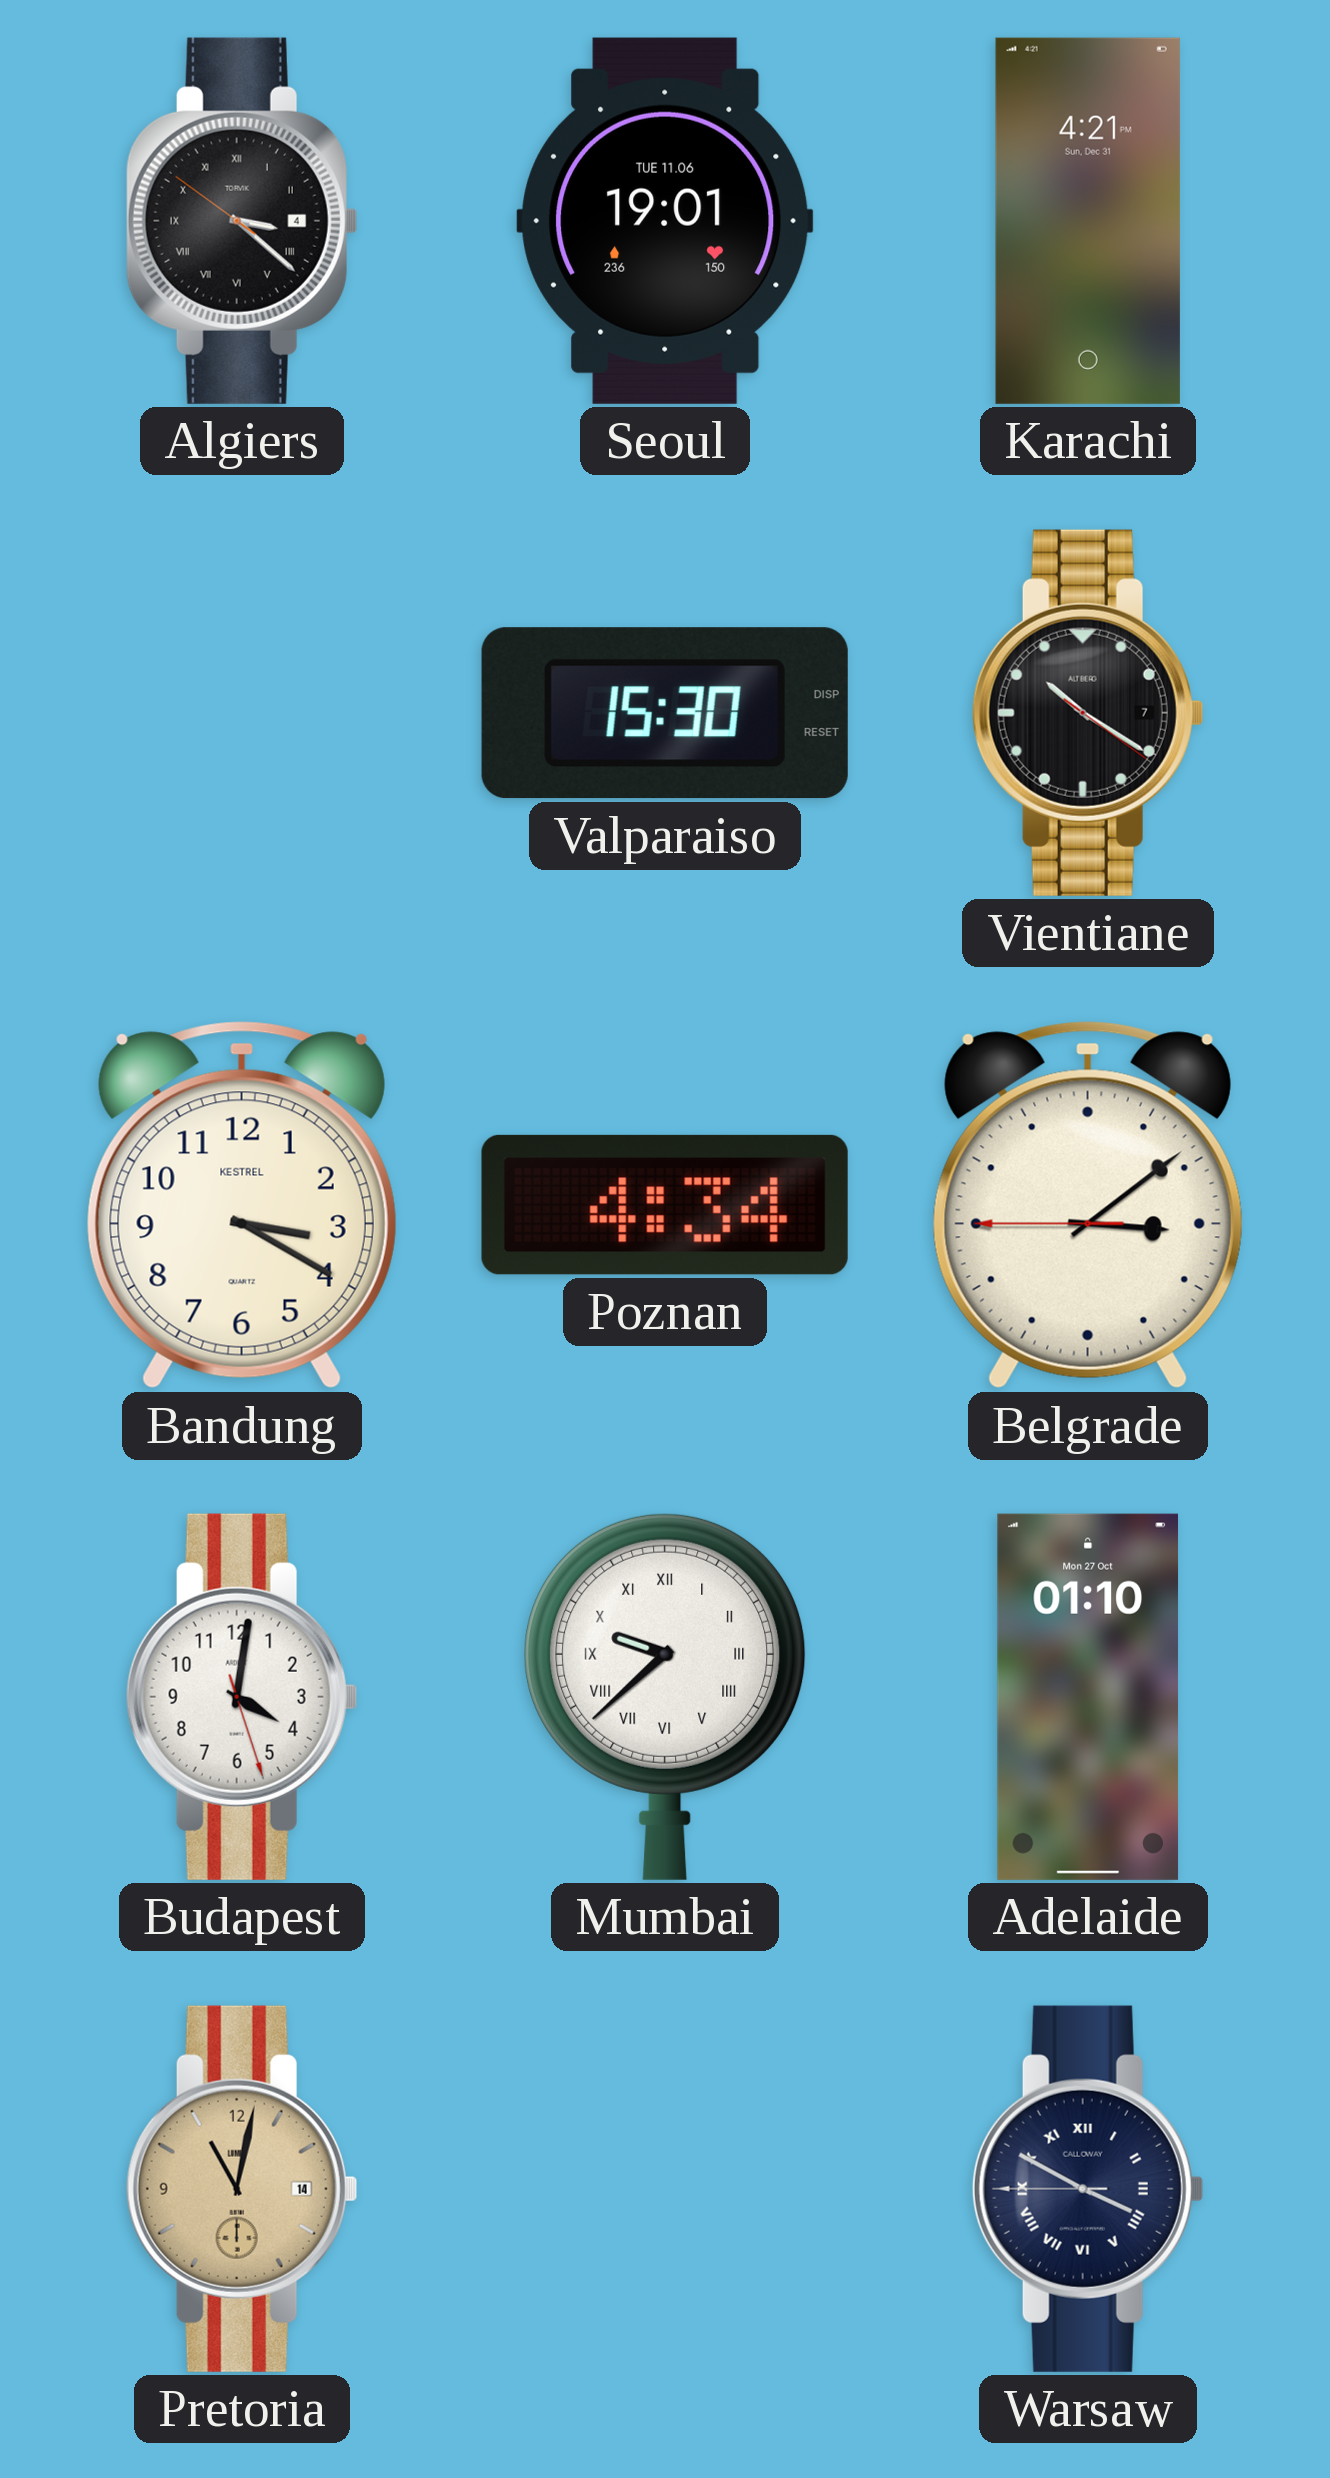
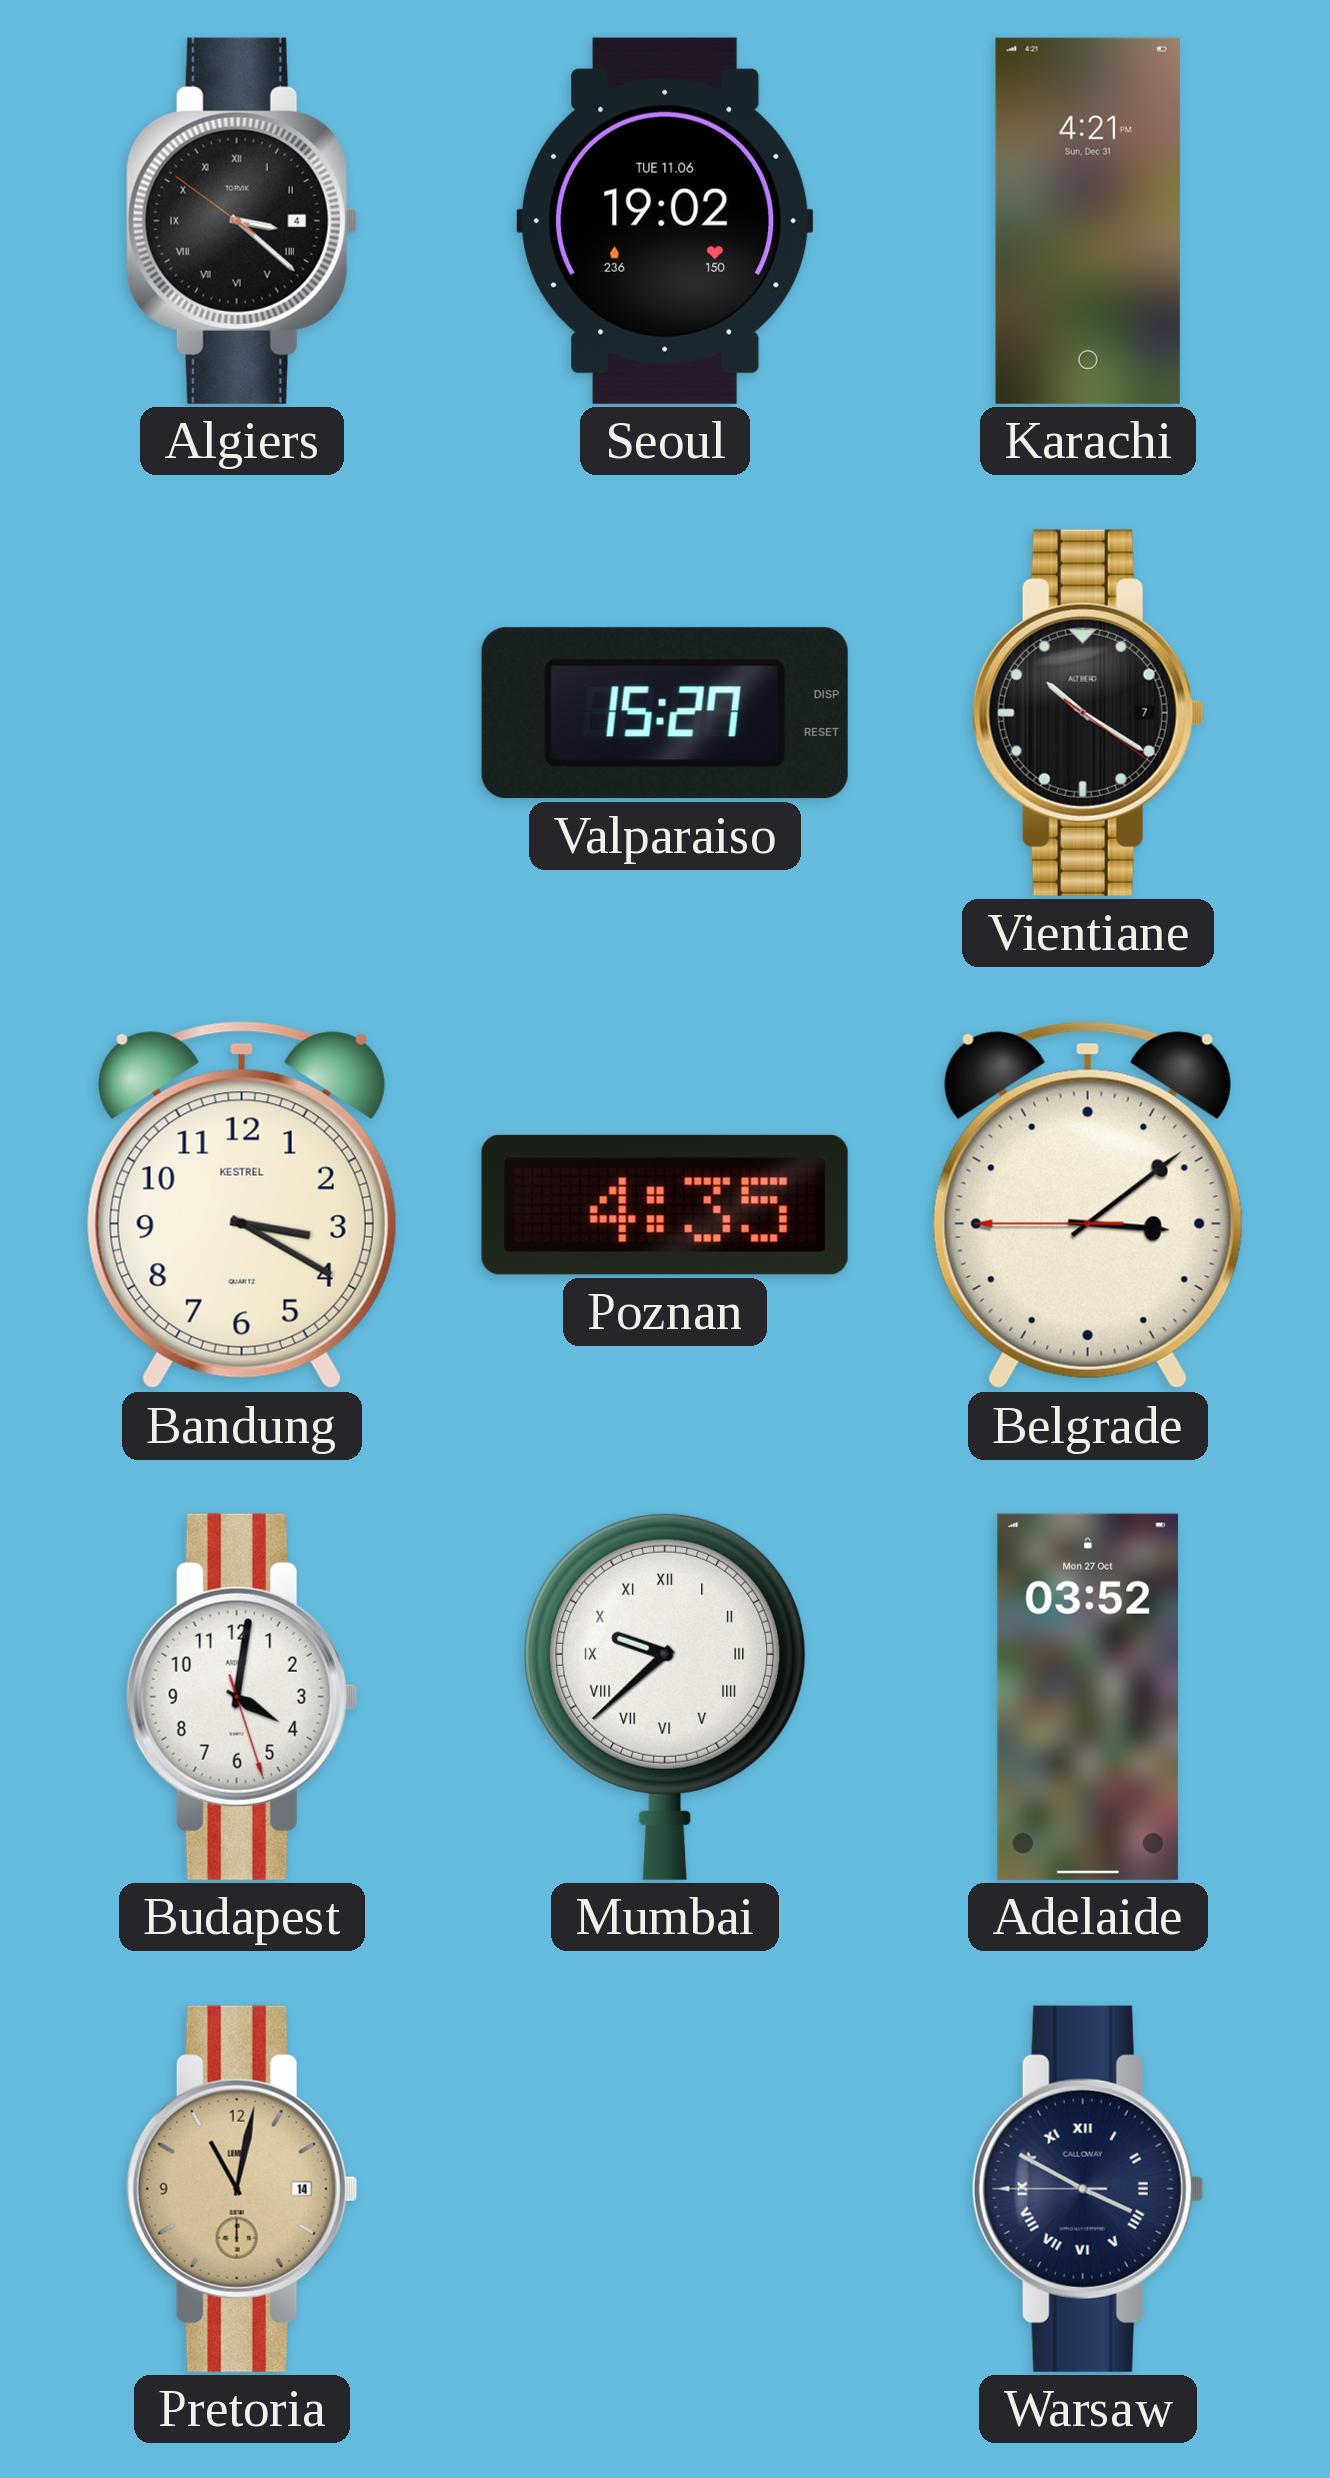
Seoul: 19:01 -> 19:02 (665, 221)
Valparaiso: 15:30 -> 15:27 (665, 713)
Poznan: 4:34 -> 4:35 (665, 1205)
Adelaide: 01:10 -> 03:52 (1088, 1697)
